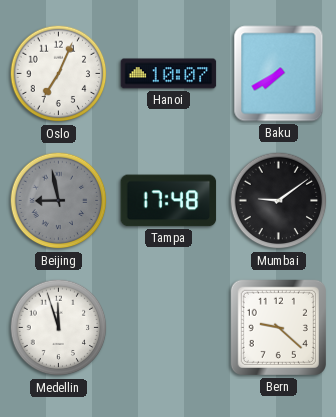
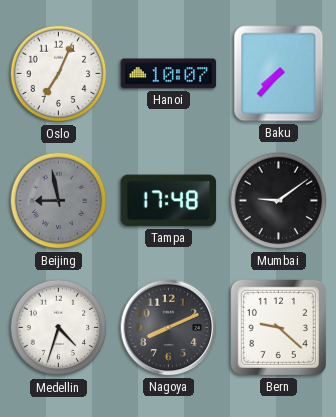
Baku: 7:40 -> 7:37 (279, 74)
Medellin: 11:57 -> 4:33 (59, 328)
Nagoya: none -> 8:11 (169, 328)
